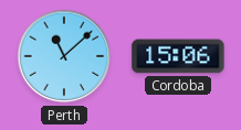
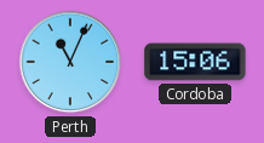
Perth: 11:08 -> 11:04 (70, 62)
